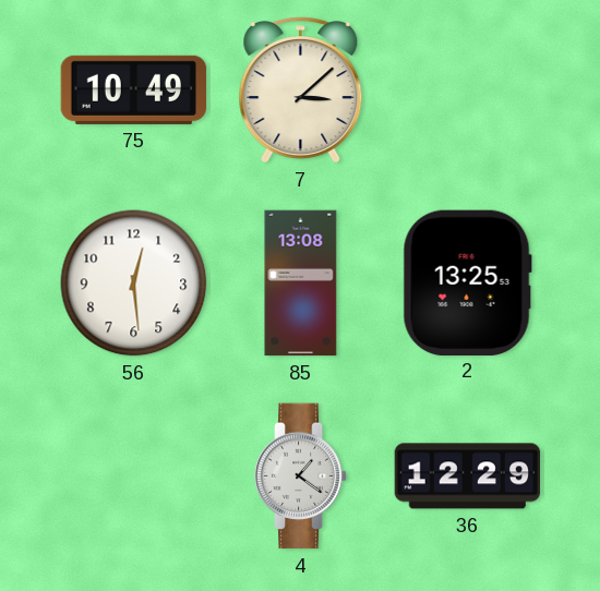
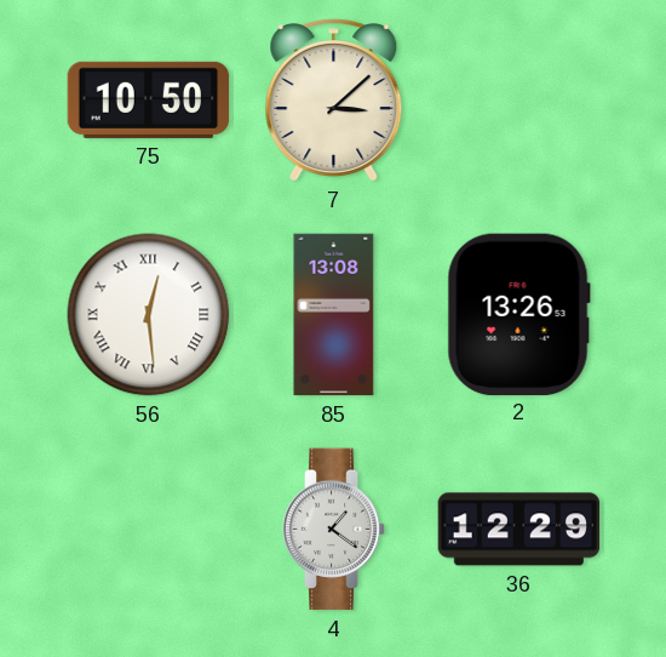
75: 10:49 -> 10:50 (149, 99)
56 numerals: Arabic -> Roman (149, 315)
2: 13:25 -> 13:26 (518, 314)
